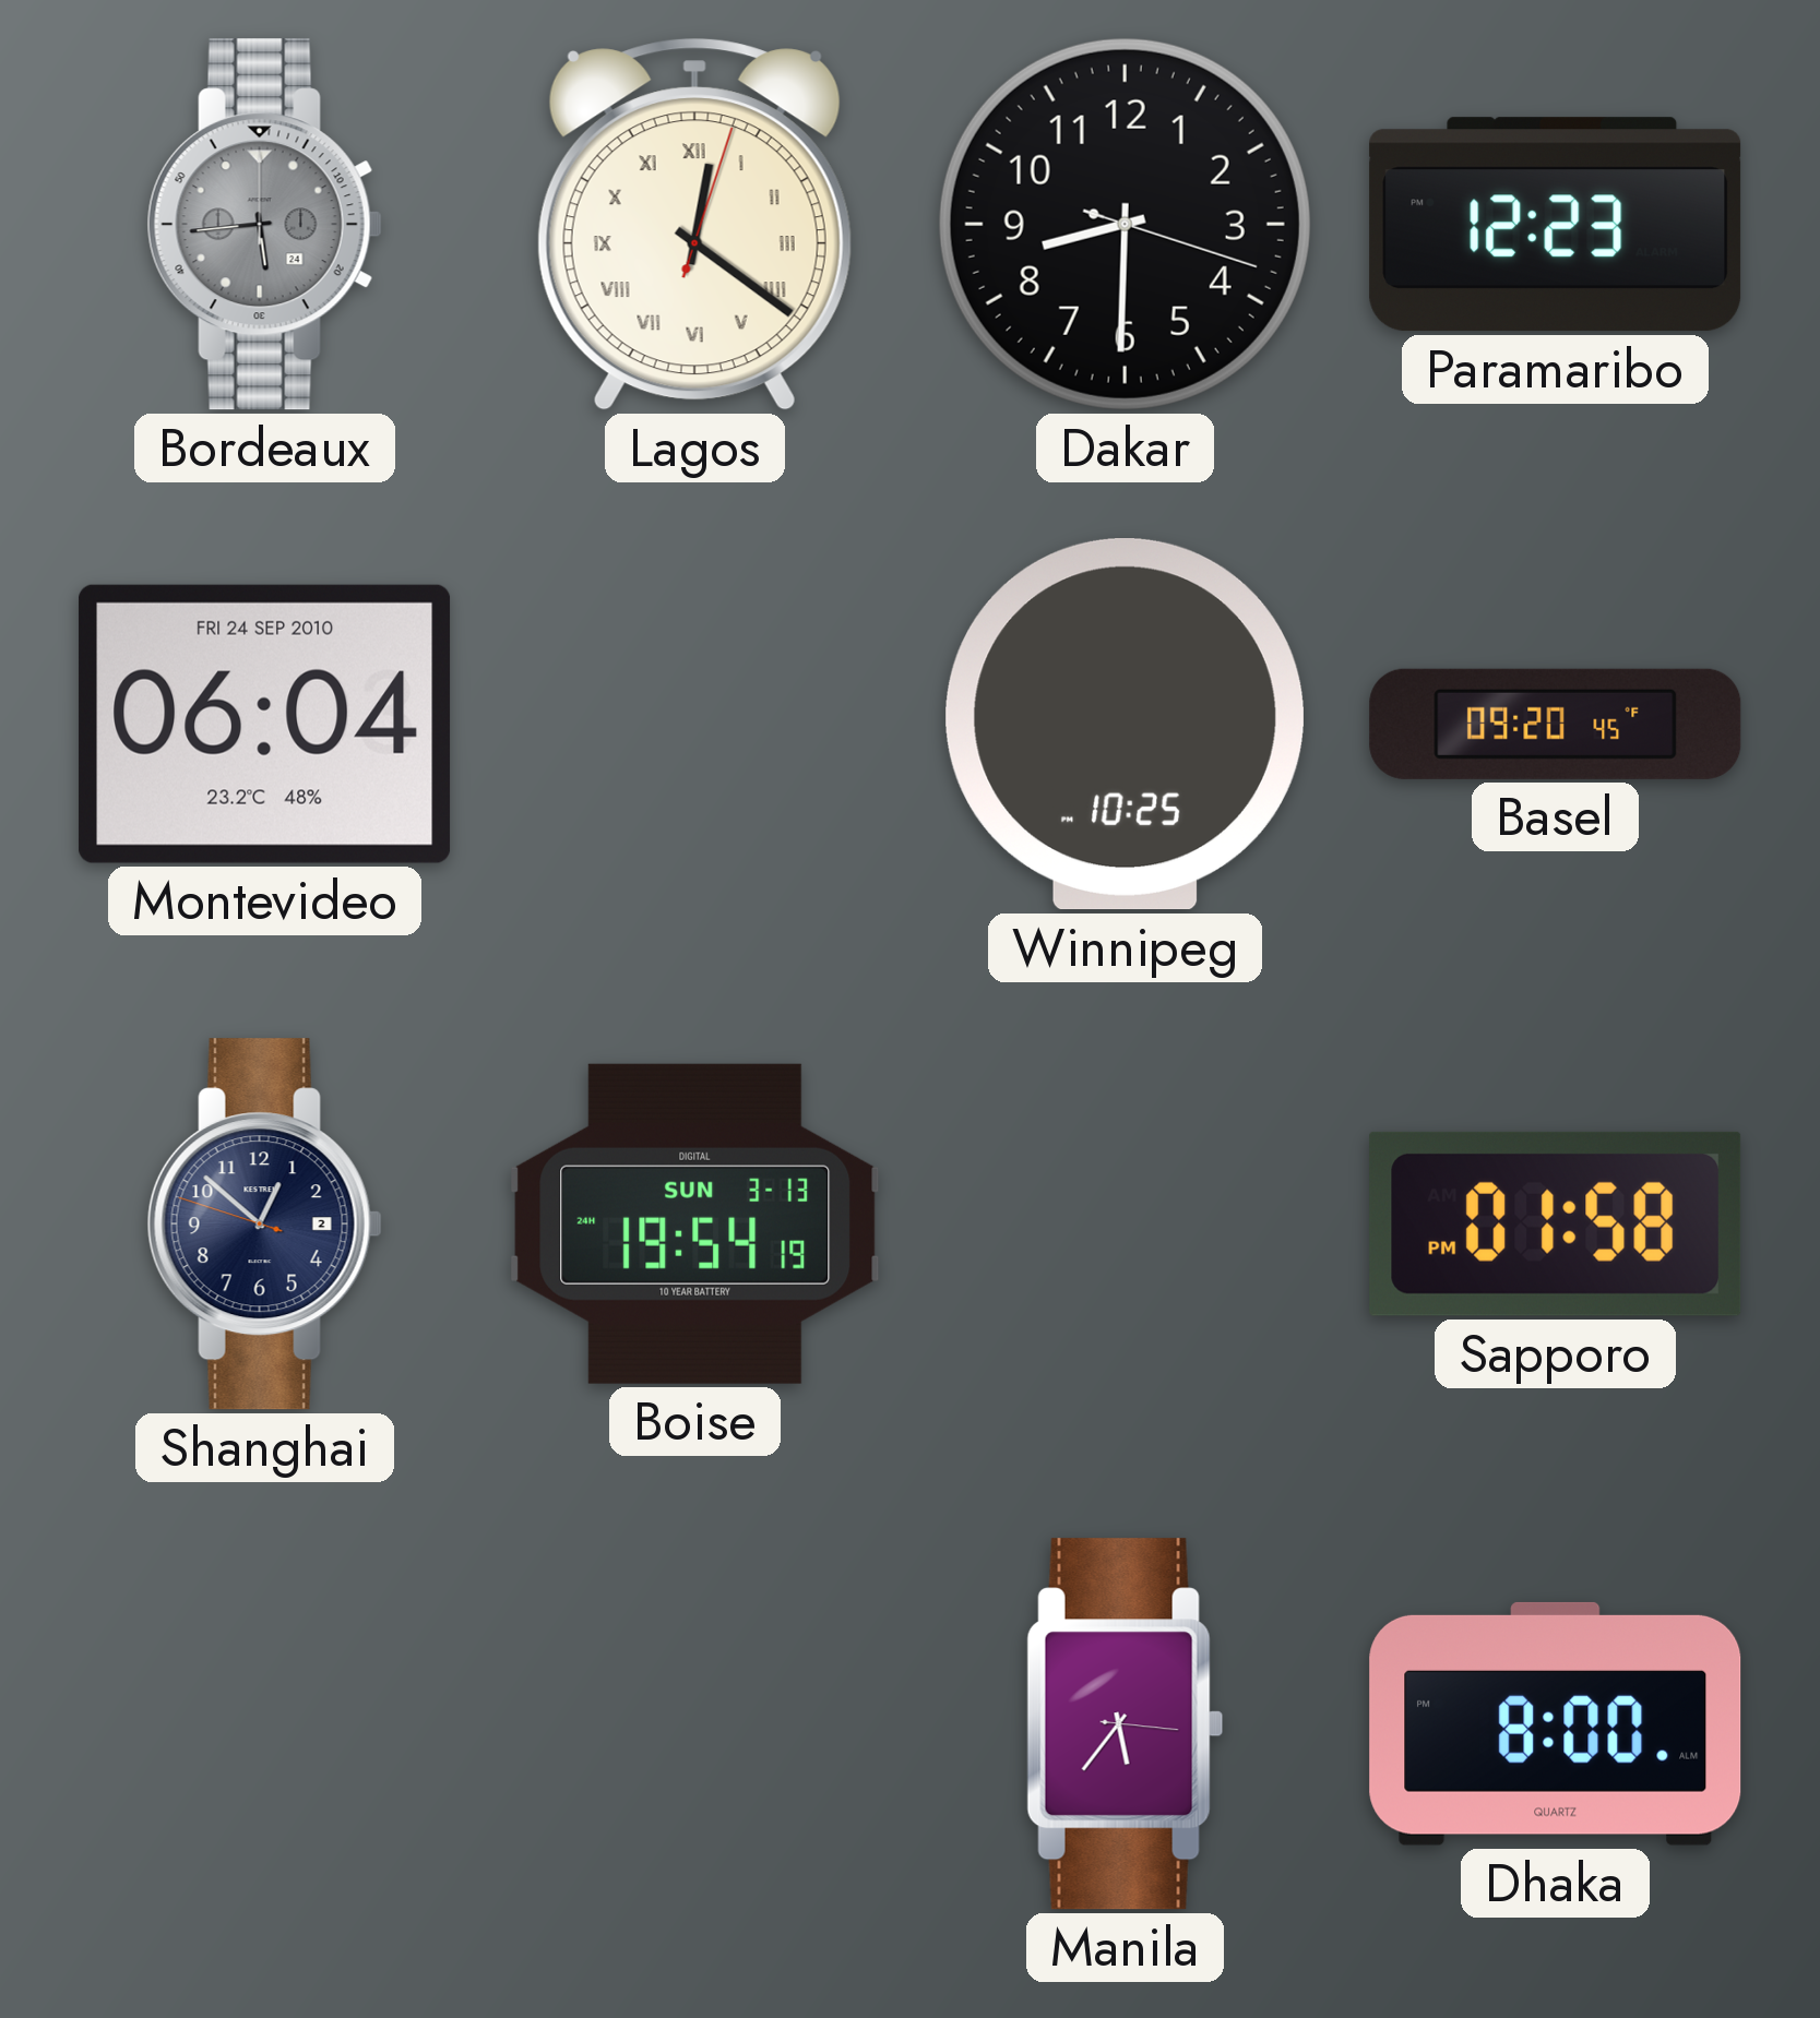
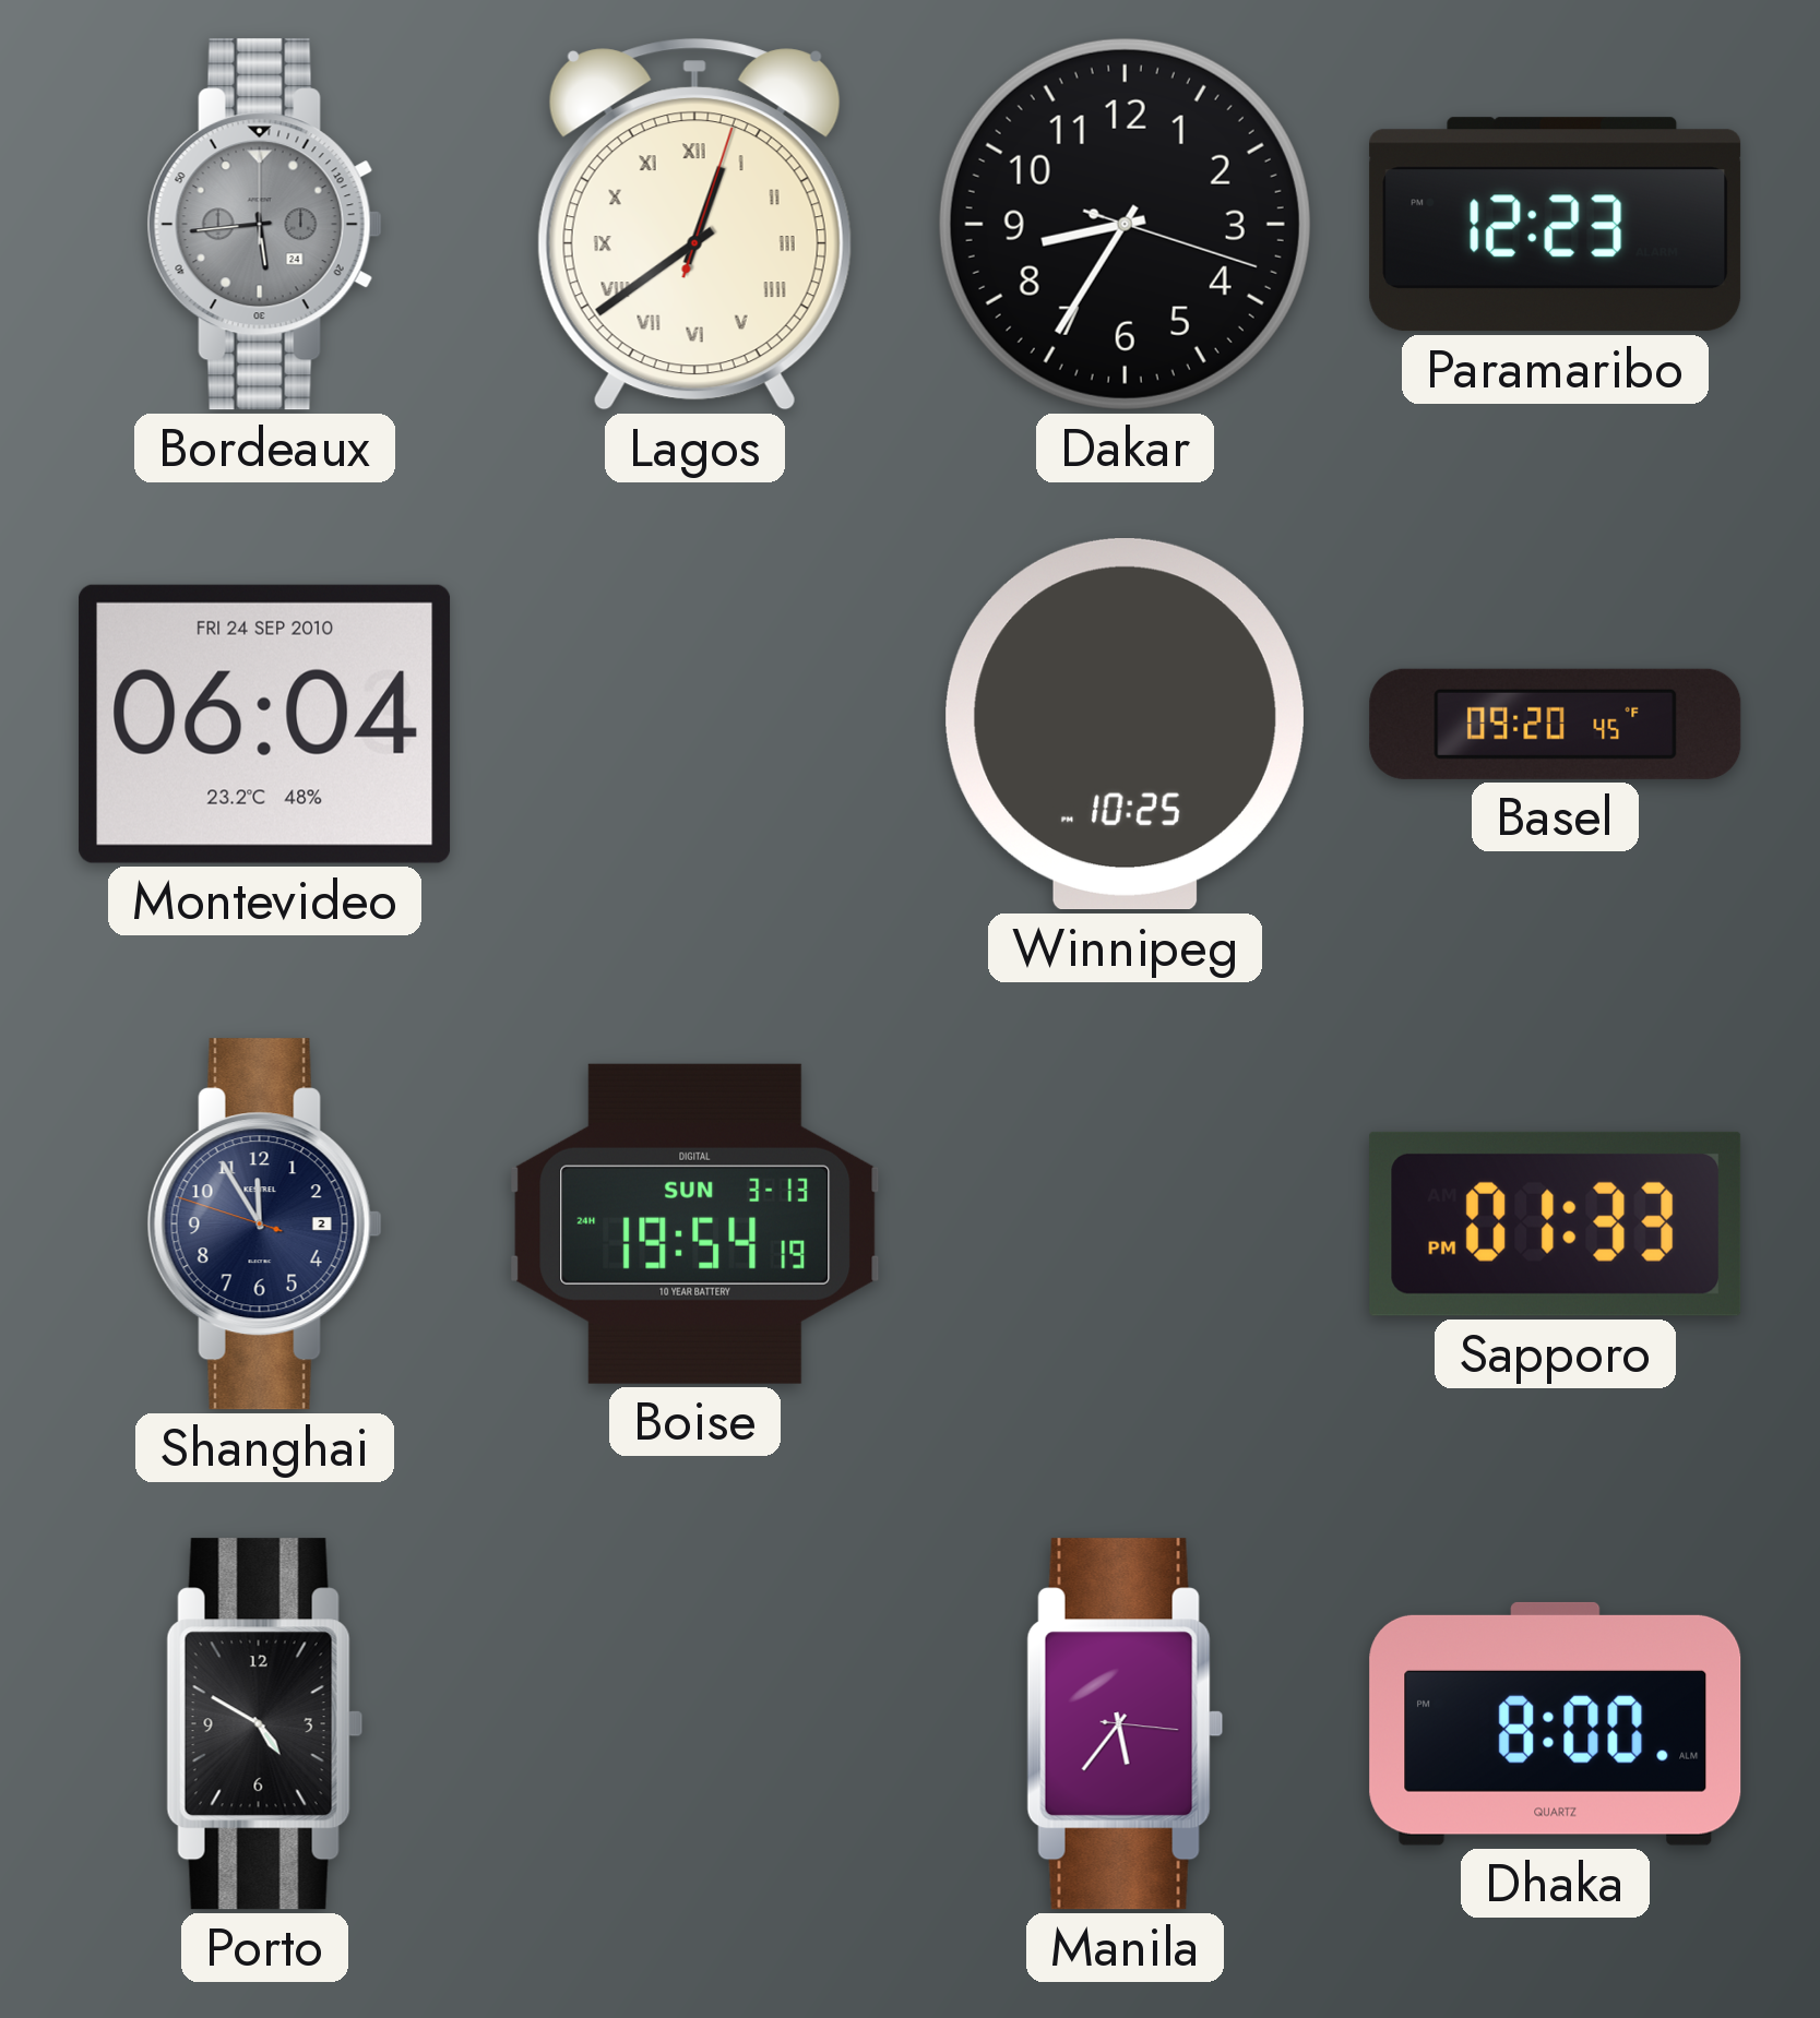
Lagos: 12:21 -> 12:39 (694, 224)
Dakar: 8:30 -> 8:35 (1125, 224)
Shanghai: 12:51 -> 11:54 (264, 1225)
Sapporo: 01:58 -> 01:33 (1556, 1223)
Porto: none -> 4:50 (264, 1724)
